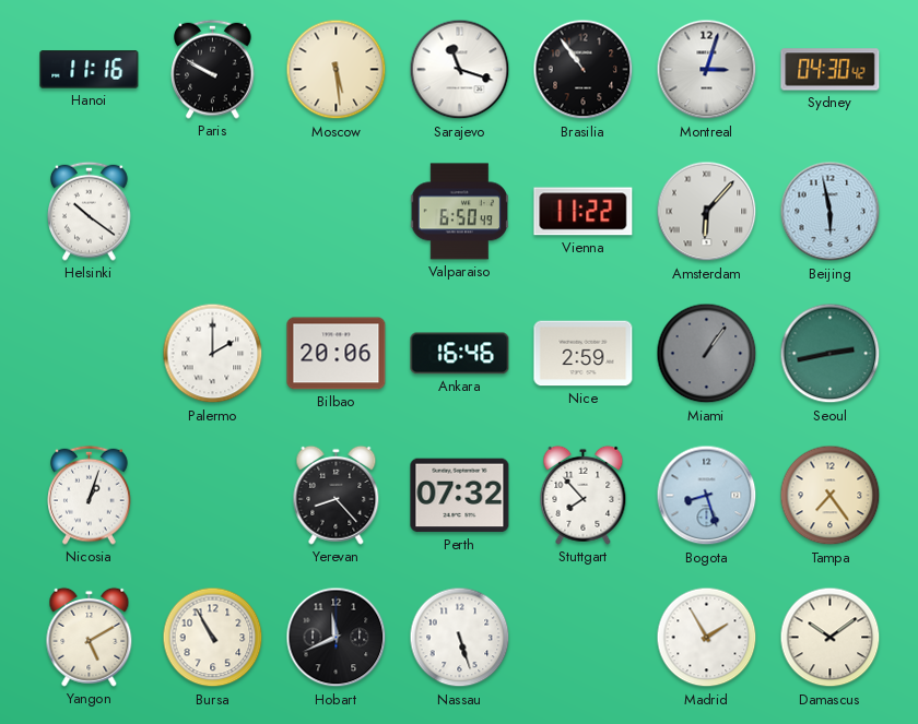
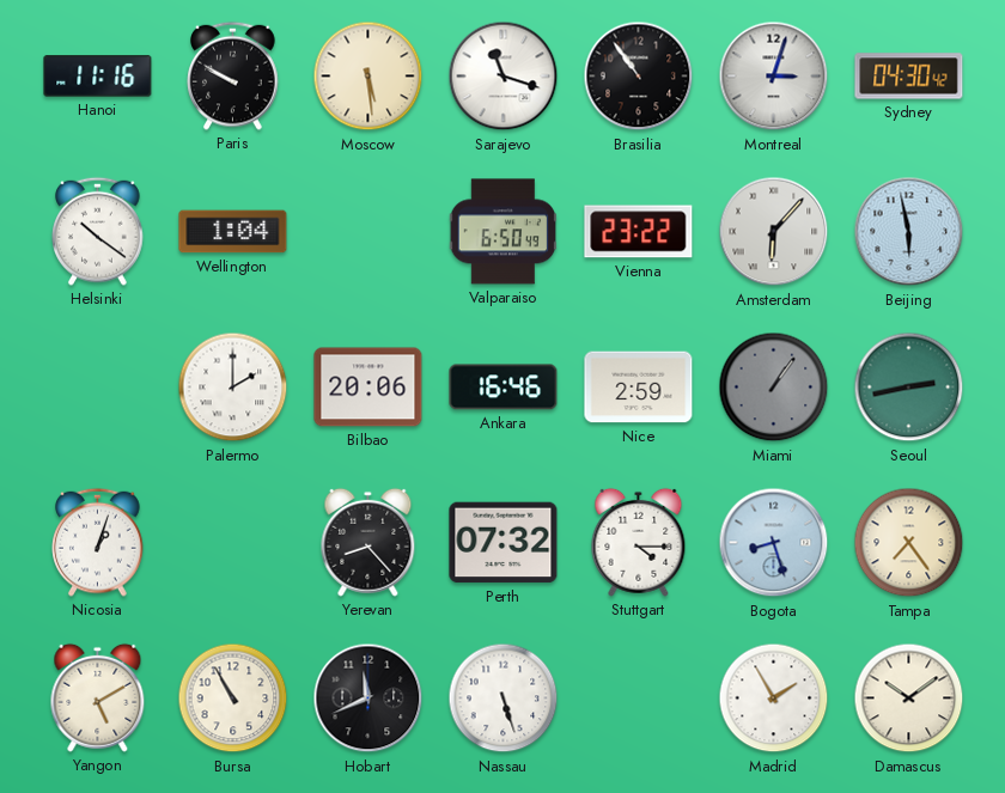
Wellington: none -> 1:04 (233, 232)
Vienna: 11:22 -> 23:22 (639, 232)
Stuttgart: 7:53 -> 4:15 (639, 542)
